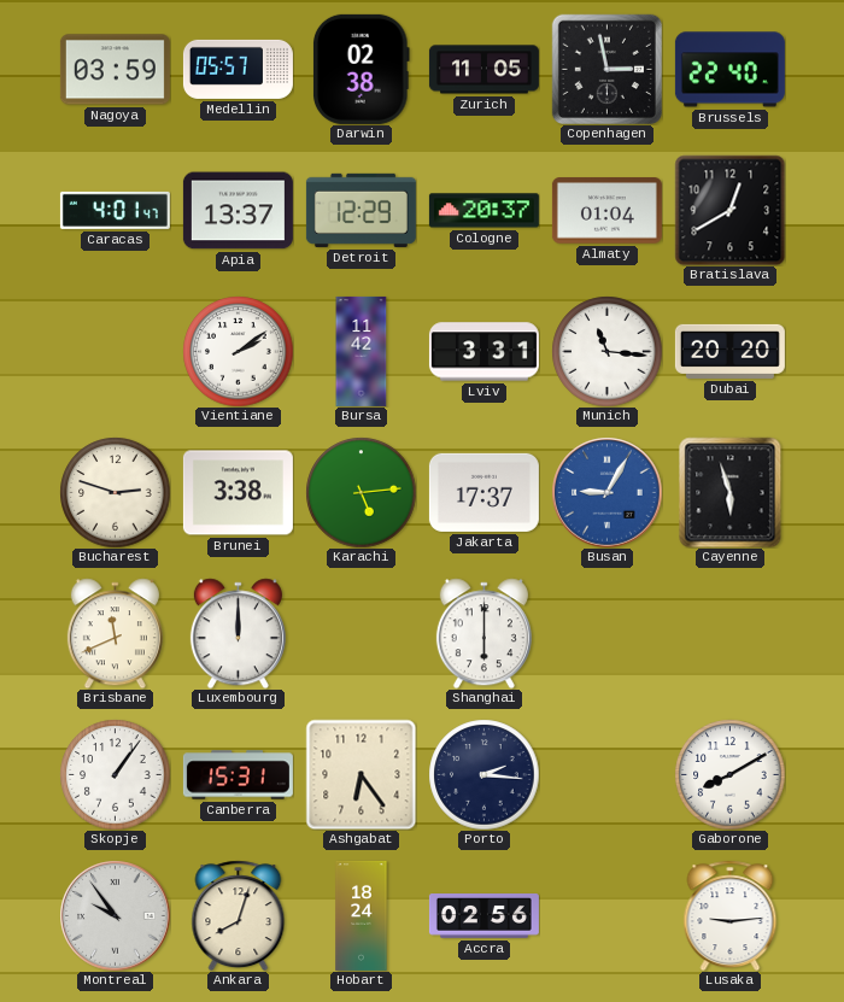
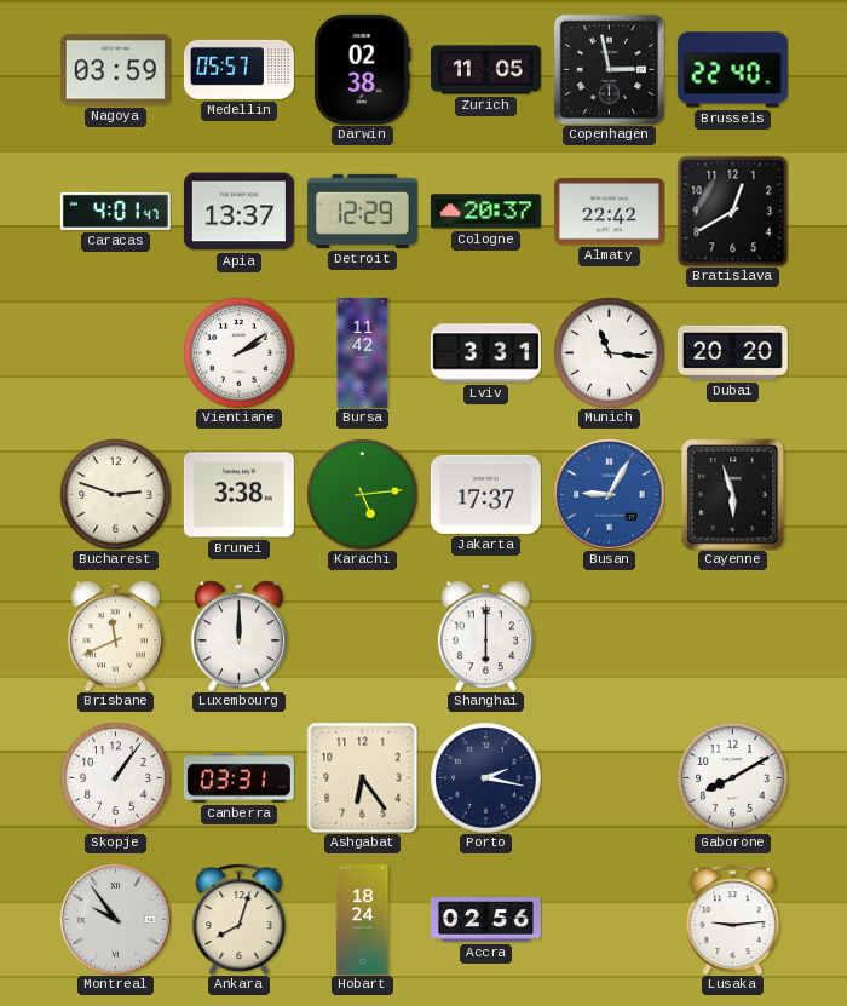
Almaty: 01:04 -> 22:42 (609, 212)
Canberra: 15:31 -> 03:31 (238, 778)
Porto: 2:16 -> 2:17 (485, 777)
